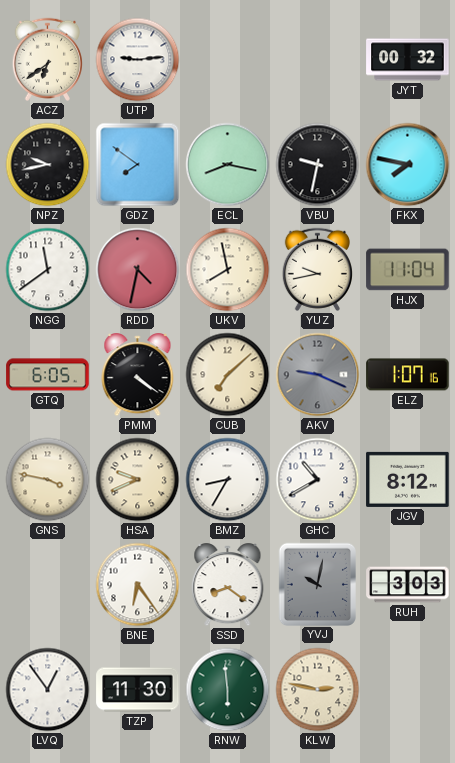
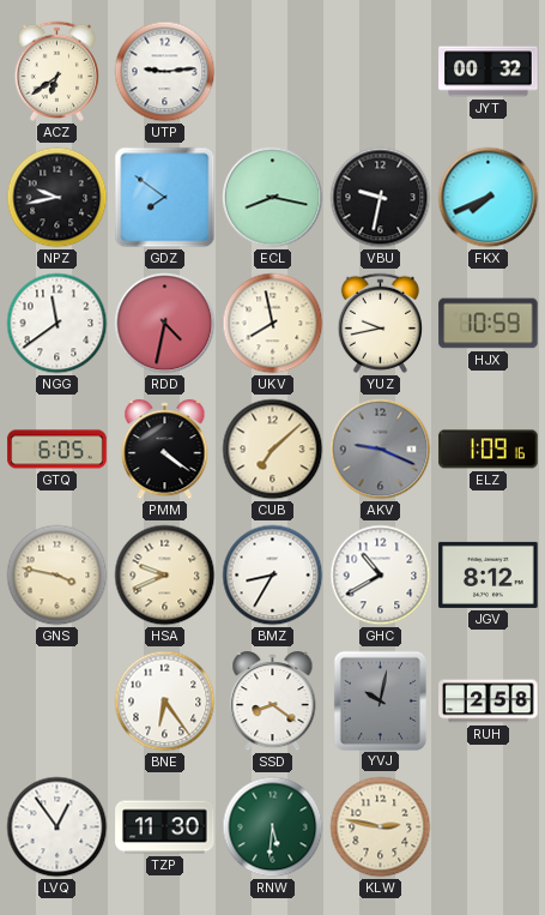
FKX: 7:47 -> 7:41 (489, 198)
HJX: 11:04 -> 10:59 (489, 324)
ELZ: 1:07 -> 1:09 (489, 450)
RUH: 3:03 -> 2:58 (489, 702)
RNW: 5:59 -> 5:31 (273, 827)
